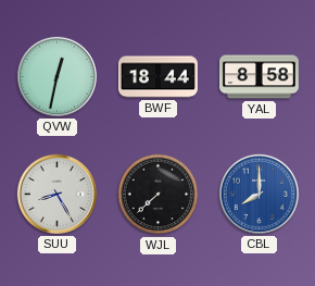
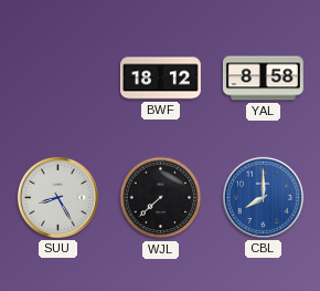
QVW: 12:32 -> none (56, 76)
BWF: 18:44 -> 18:12 (160, 79)
